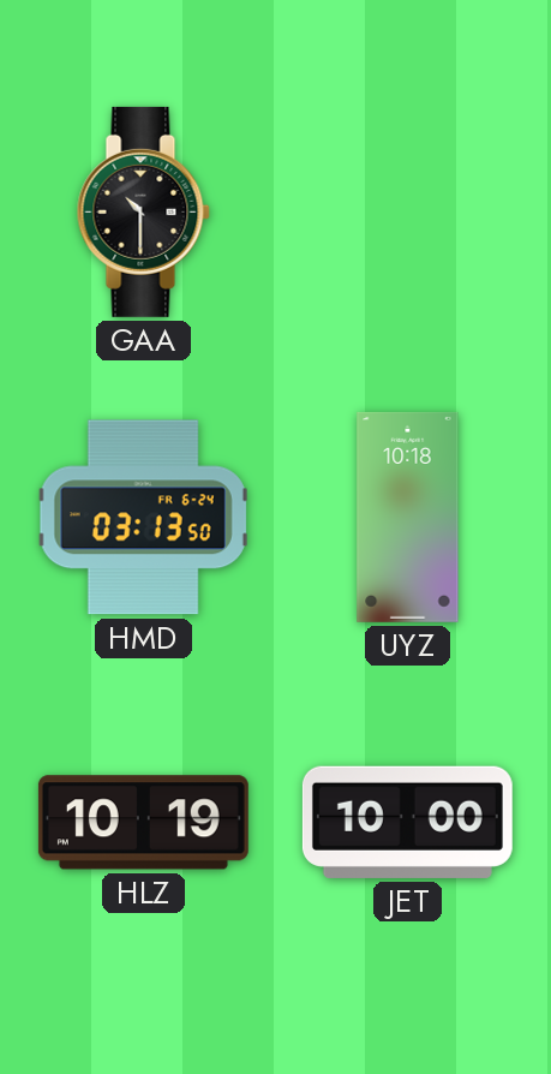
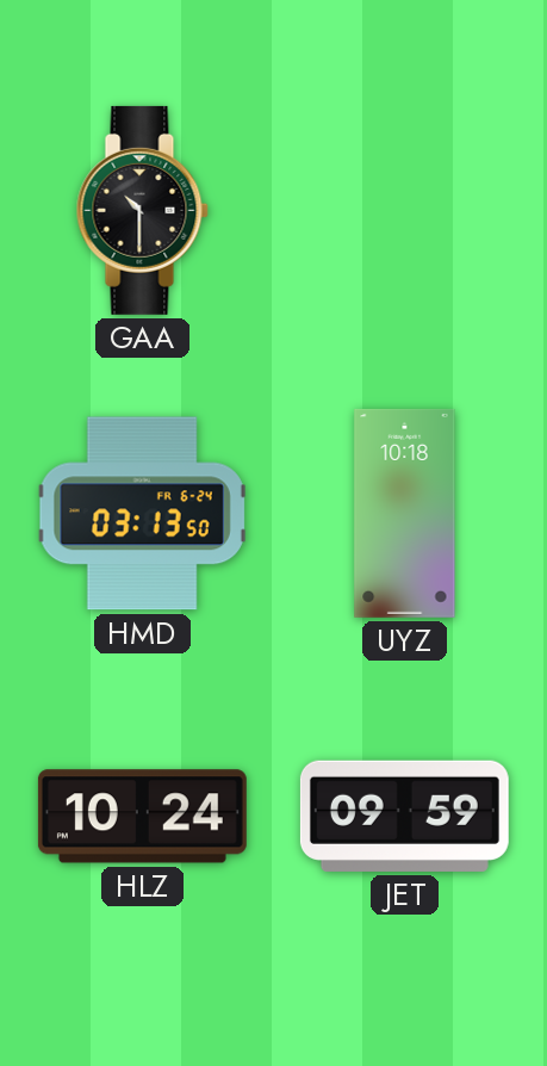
HLZ: 10:19 -> 10:24 (142, 817)
JET: 10:00 -> 09:59 (404, 816)
